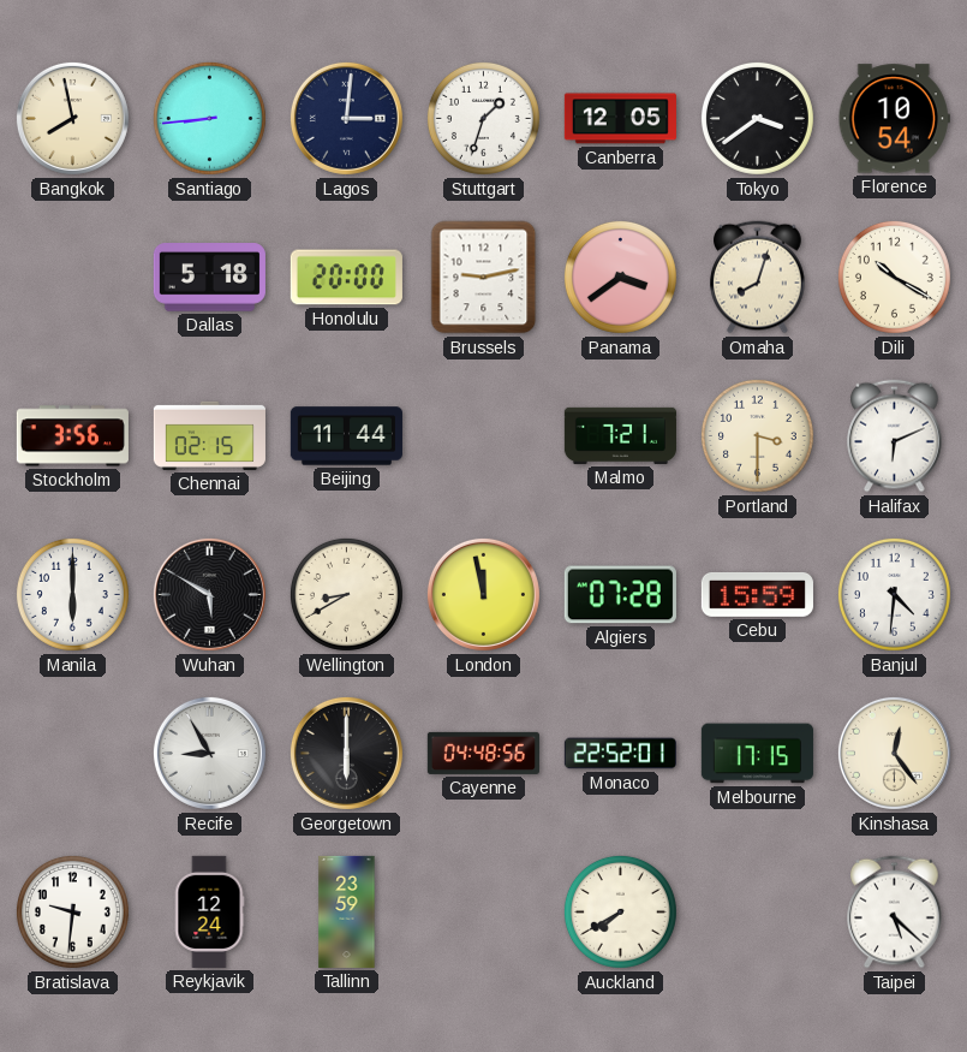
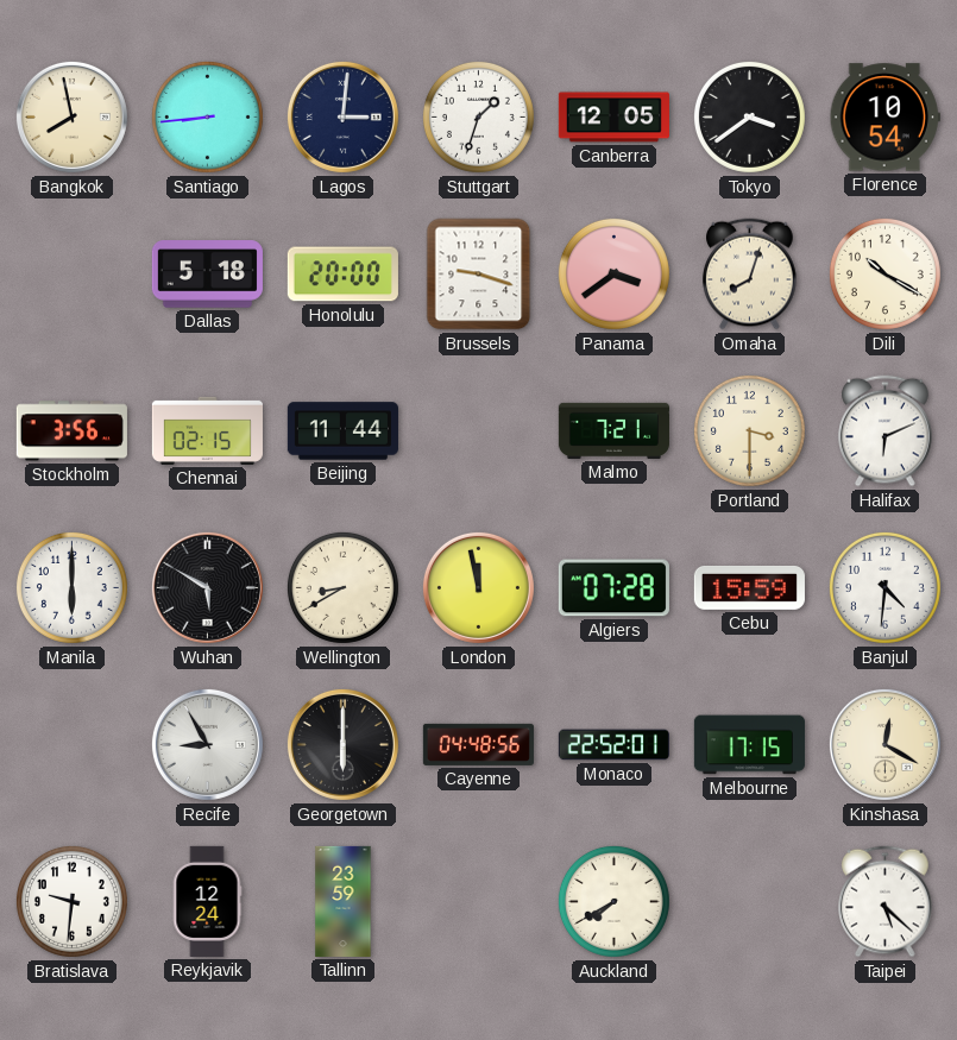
Brussels: 9:13 -> 9:18 (479, 275)
Kinshasa: 12:24 -> 12:20 (884, 744)
